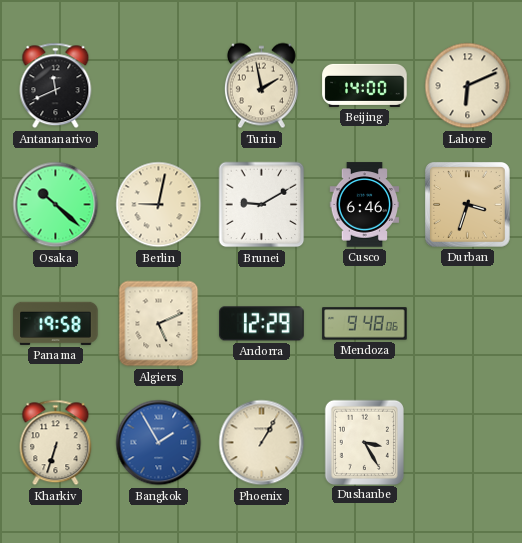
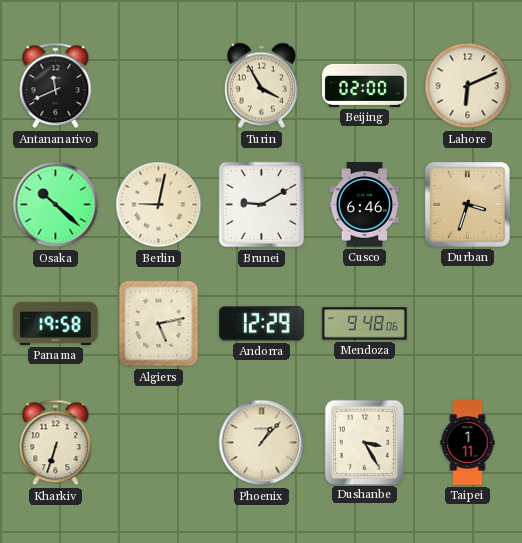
Turin: 1:58 -> 3:55 (261, 86)
Beijing: 14:00 -> 02:00 (365, 85)
Algiers: 5:11 -> 5:13 (159, 324)
Bangkok: 1:55 -> none (159, 443)
Phoenix: 1:05 -> 1:07 (262, 443)
Taipei: none -> 1:11 (468, 443)
